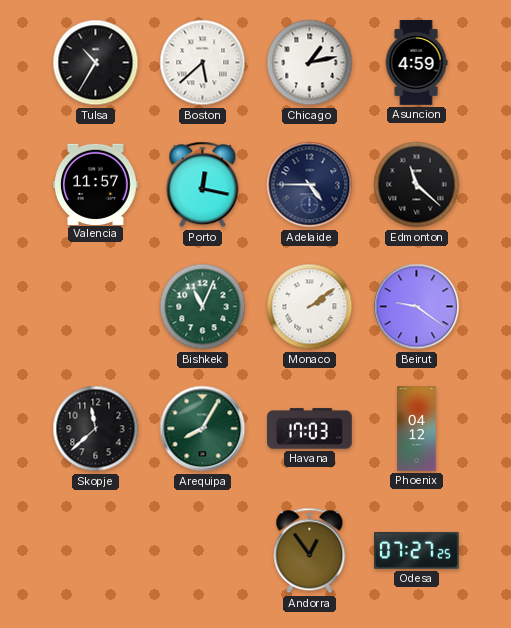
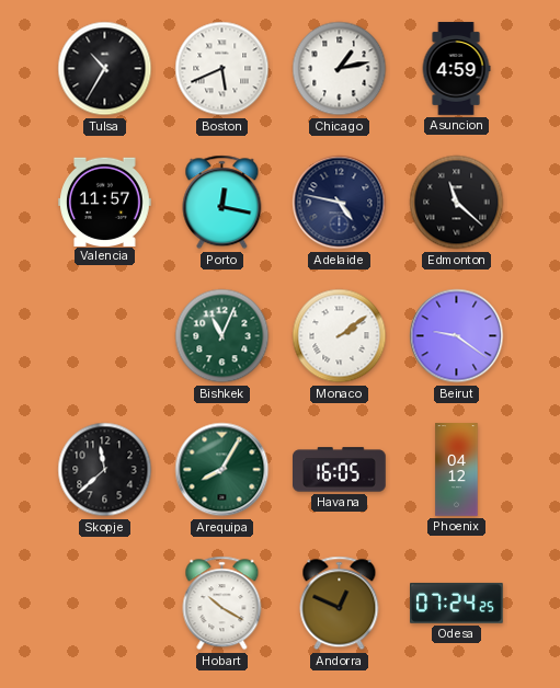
Boston: 5:38 -> 5:41 (222, 69)
Adelaide: 4:45 -> 4:47 (340, 203)
Havana: 17:03 -> 16:05 (340, 470)
Hobart: none -> 10:20 (222, 604)
Andorra: 12:54 -> 12:49 (340, 604)
Odesa: 07:27 -> 07:24 (457, 603)
